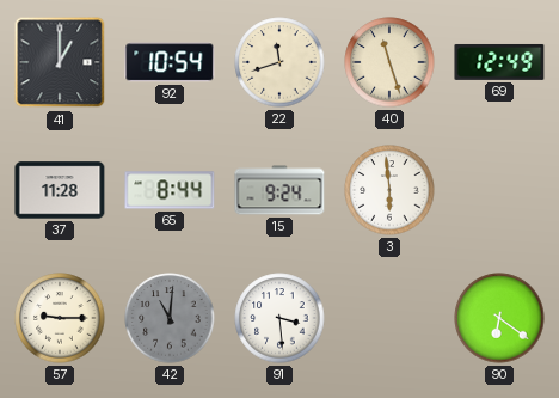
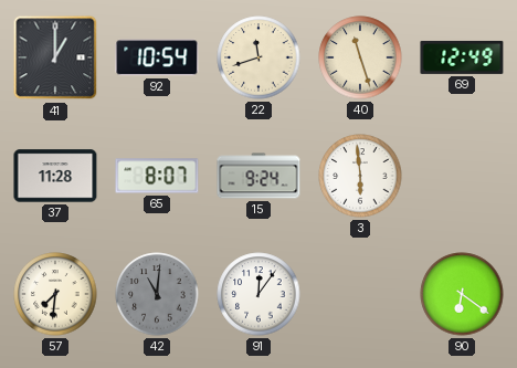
65: 8:44 -> 8:07 (157, 176)
57: 9:15 -> 7:31 (55, 294)
91: 3:29 -> 12:06 (258, 294)
